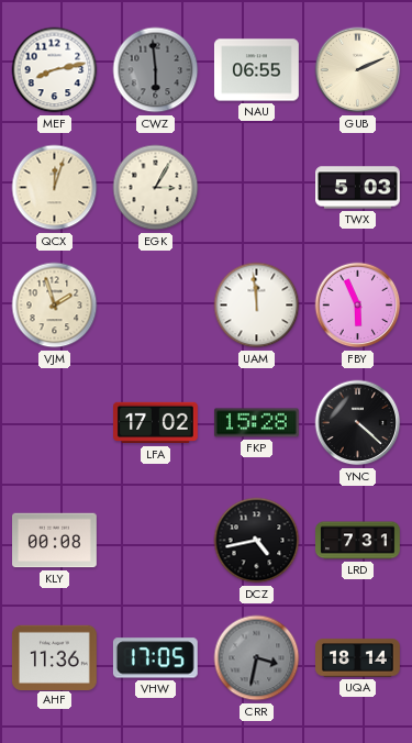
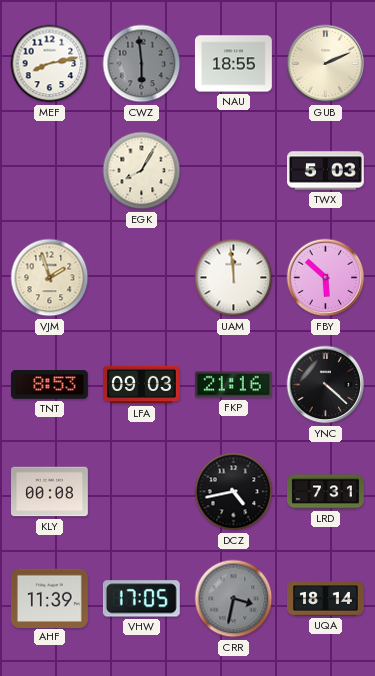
NAU: 06:55 -> 18:55 (233, 64)
QCX: 12:03 -> none (55, 188)
EGK: 3:05 -> 8:05 (142, 171)
FBY: 5:56 -> 5:52 (326, 278)
TNT: none -> 8:53 (49, 385)
LFA: 17:02 -> 09:03 (142, 385)
FKP: 15:28 -> 21:16 (233, 385)
AHF: 11:36 -> 11:39 (49, 598)
